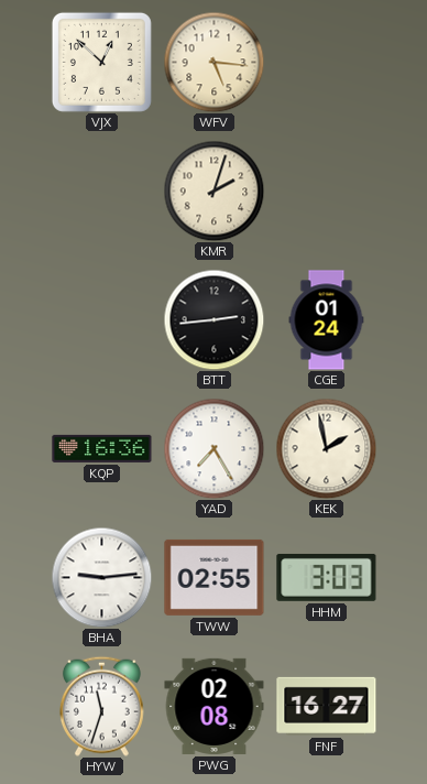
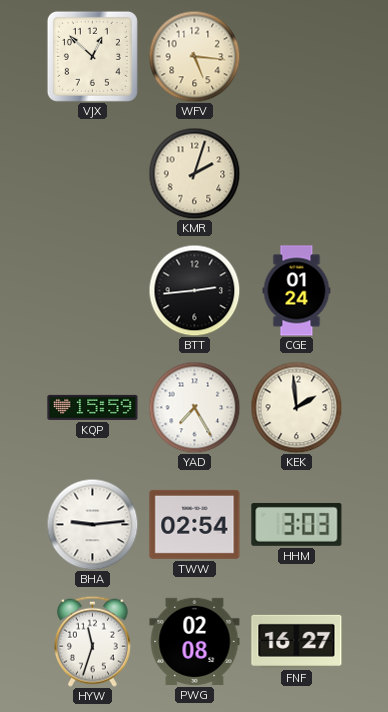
KQP: 16:36 -> 15:59 (93, 407)
KEK: 1:58 -> 1:59 (296, 407)
TWW: 02:55 -> 02:54 (195, 524)
